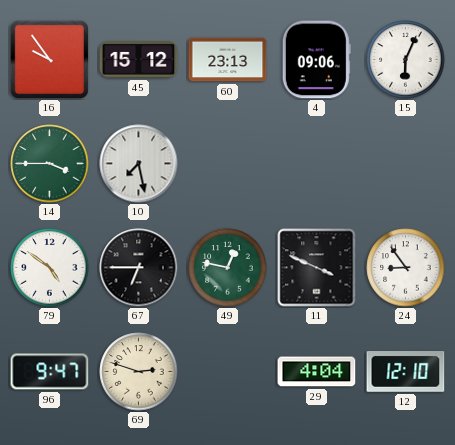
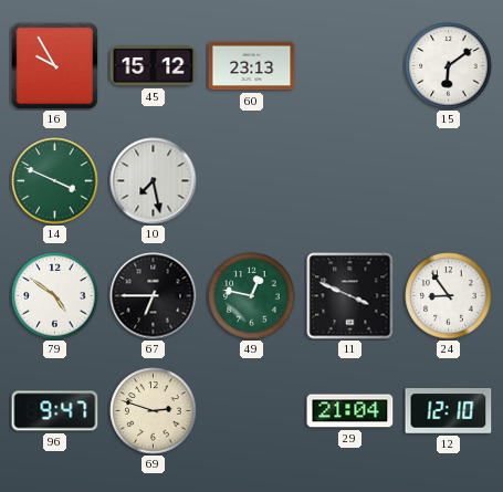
16: 9:54 -> 9:55 (54, 65)
4: 09:06 -> none (316, 60)
15: 6:04 -> 6:09 (449, 66)
14: 3:45 -> 3:49 (55, 181)
29: 4:04 -> 21:04 (350, 411)
